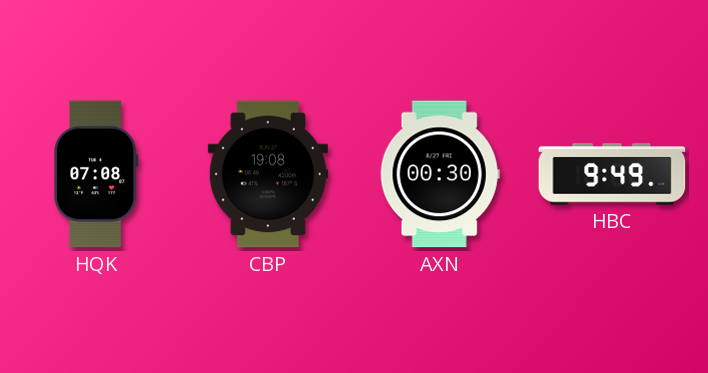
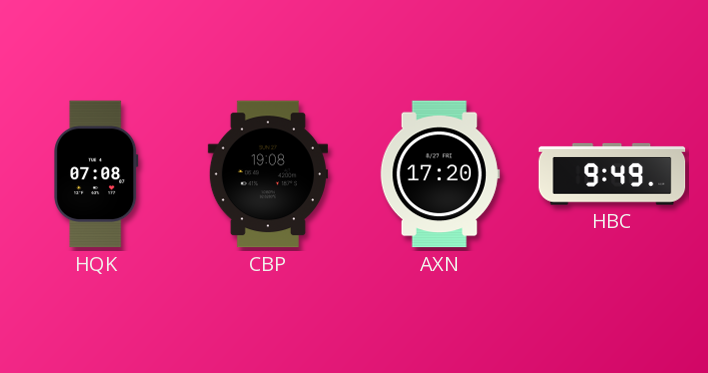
AXN: 00:30 -> 17:20 (440, 174)
